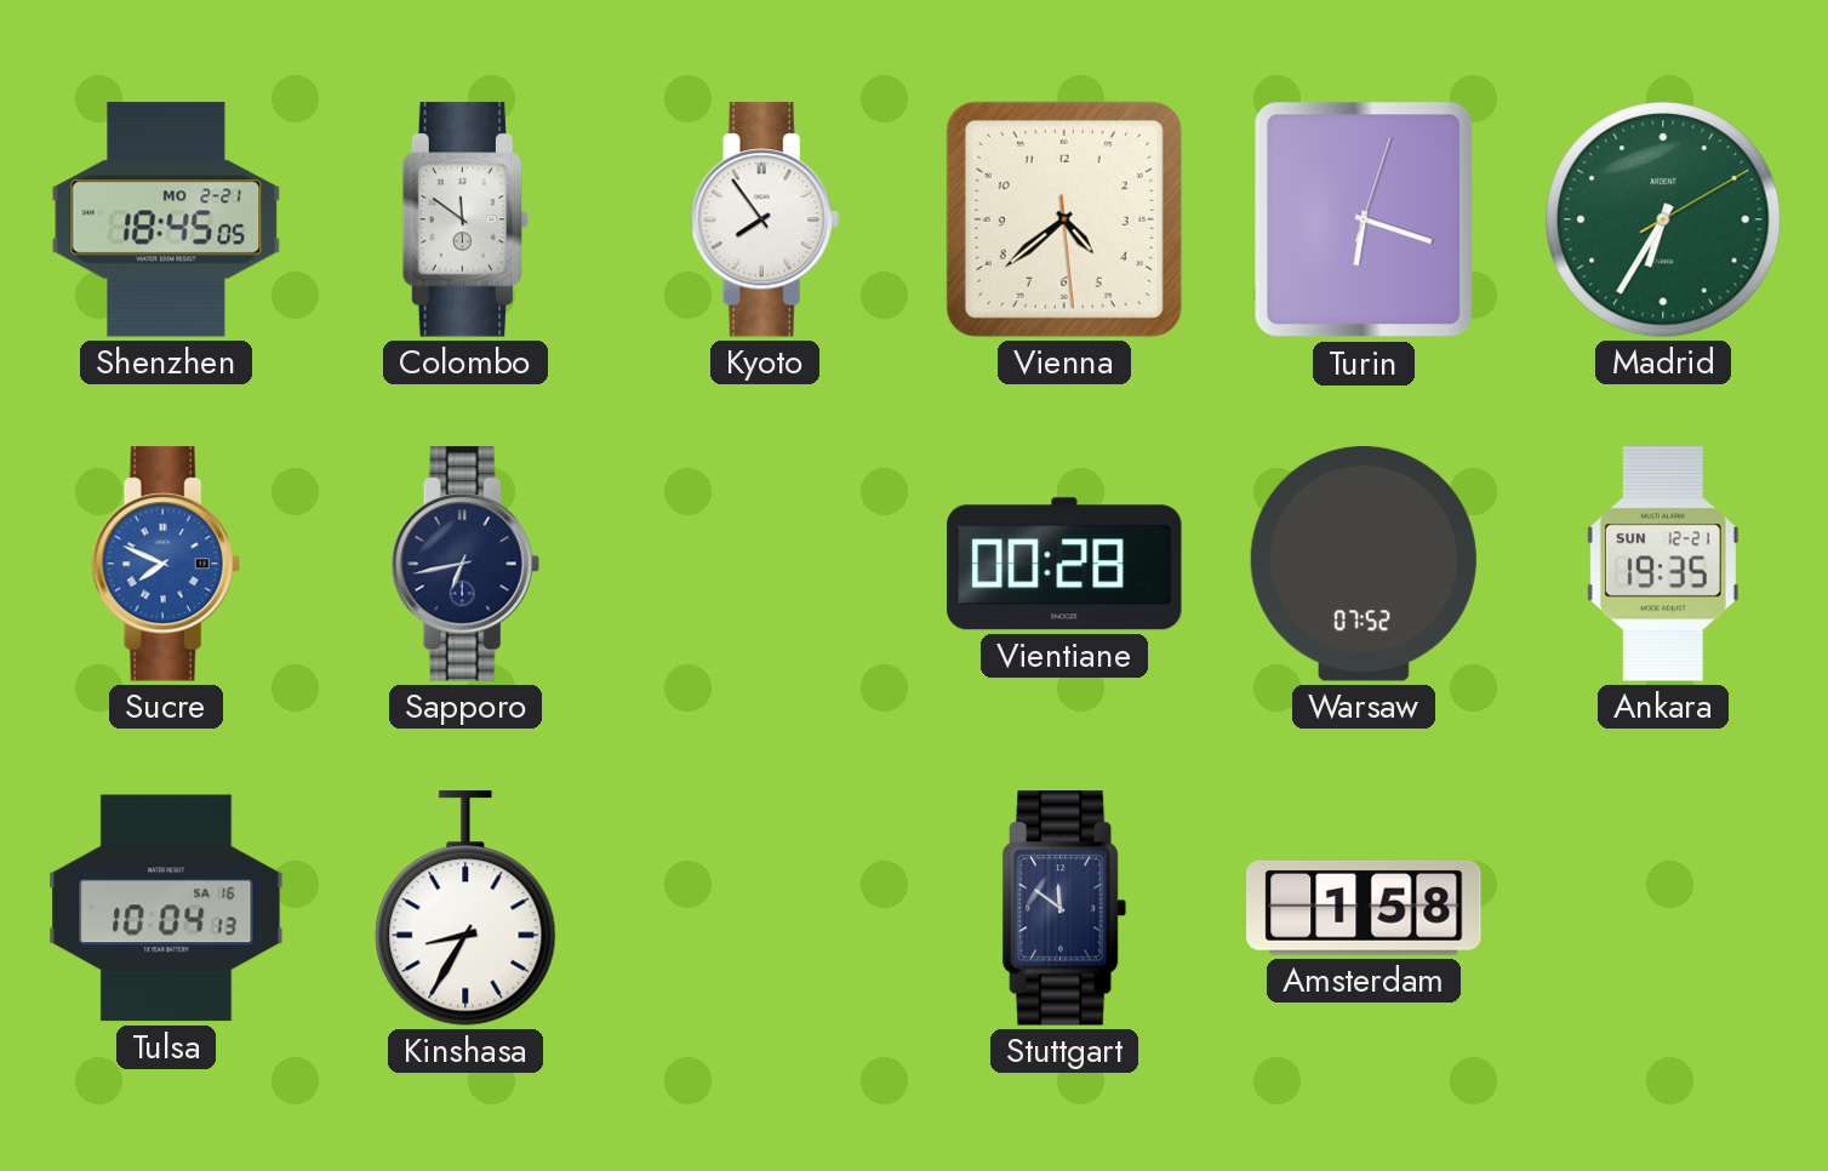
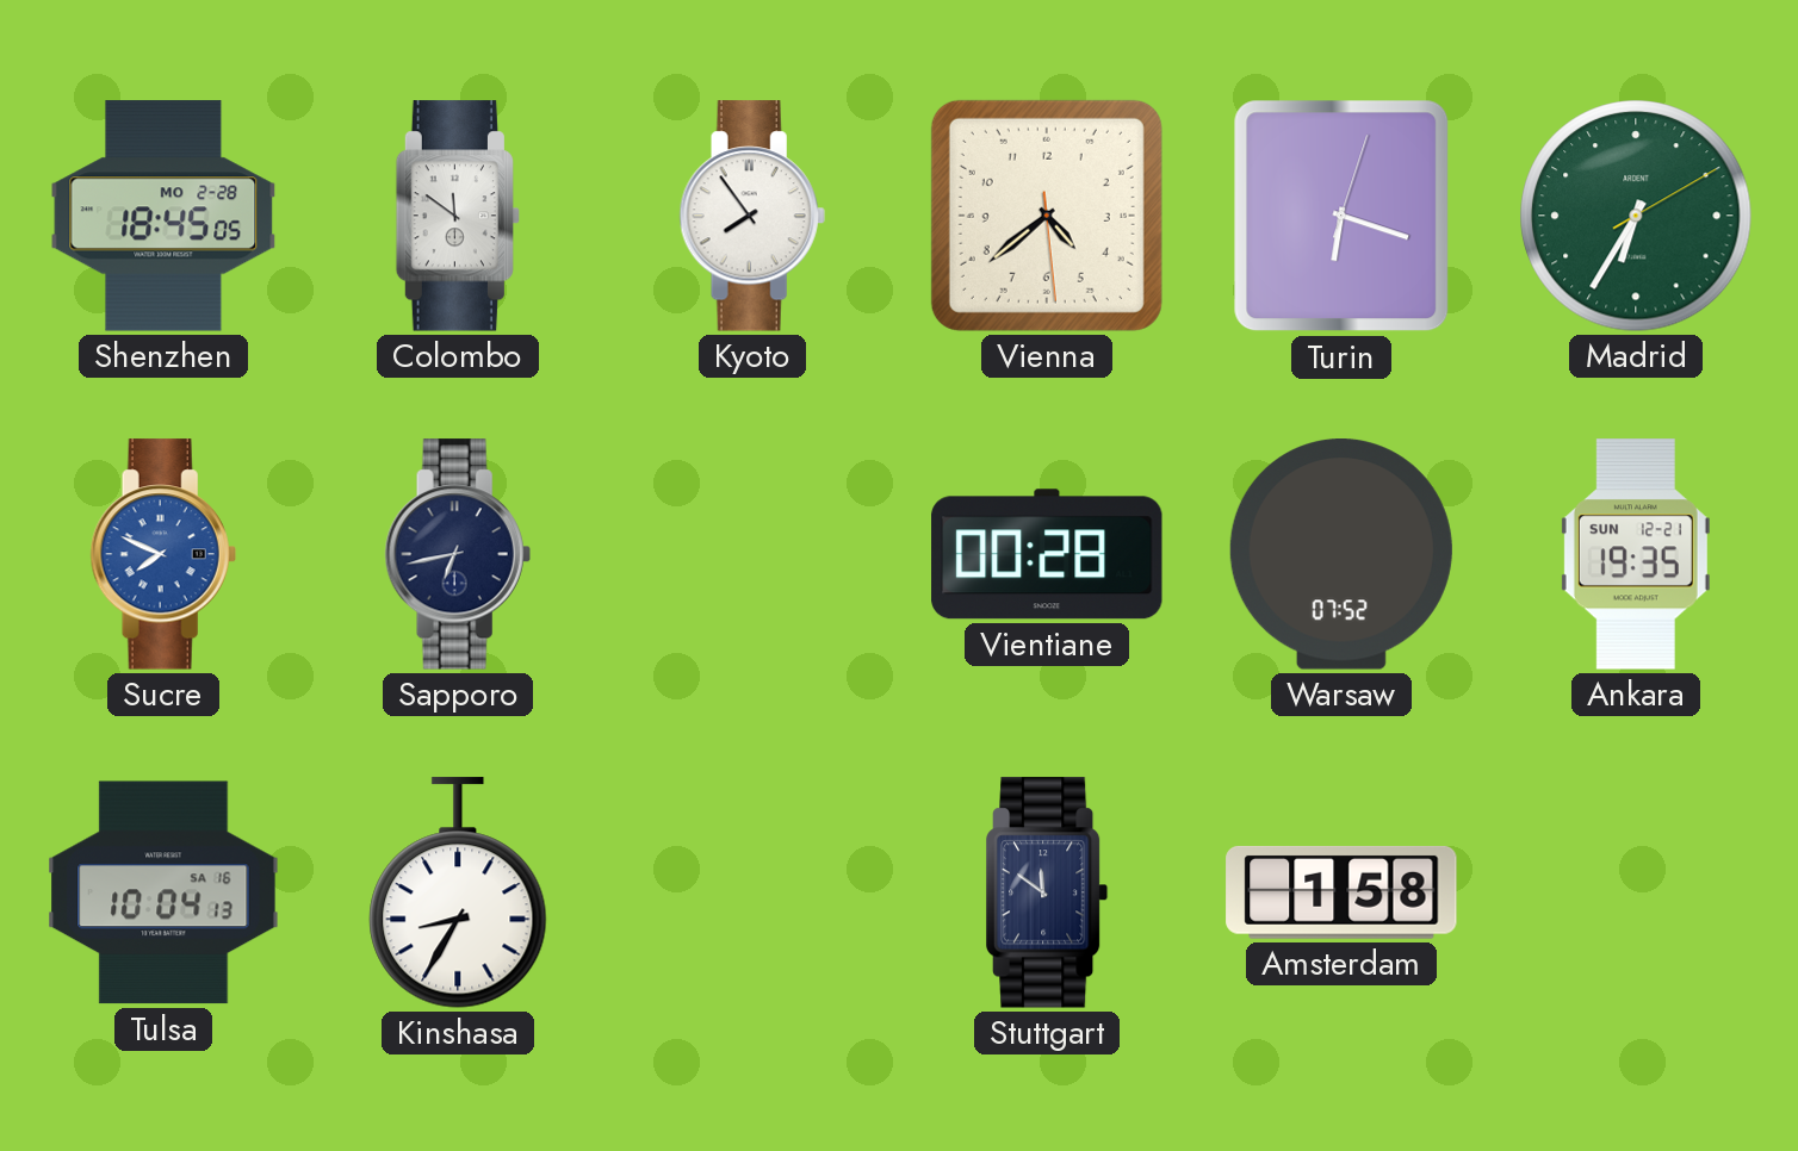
Shenzhen date: MO 2-21 -> MO 2-28 (163, 216)
